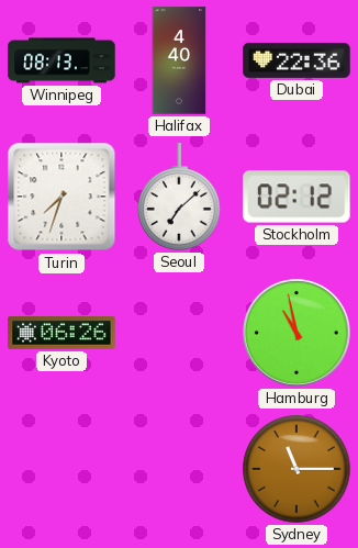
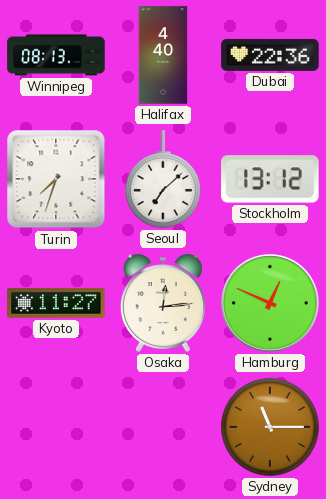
Stockholm: 02:12 -> 13:12 (270, 179)
Kyoto: 06:26 -> 11:27 (56, 303)
Osaka: none -> 12:14 (163, 303)
Hamburg: 10:58 -> 12:49 (270, 303)
